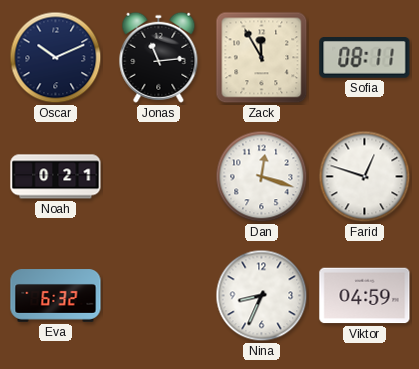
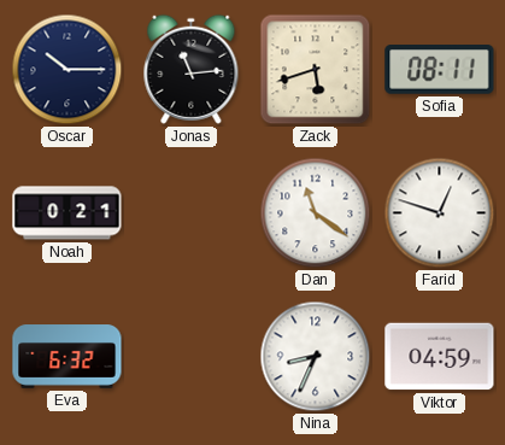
Oscar: 10:11 -> 10:15 (67, 70)
Zack: 11:55 -> 5:42 (316, 70)
Dan: 12:18 -> 11:21 (316, 213)
